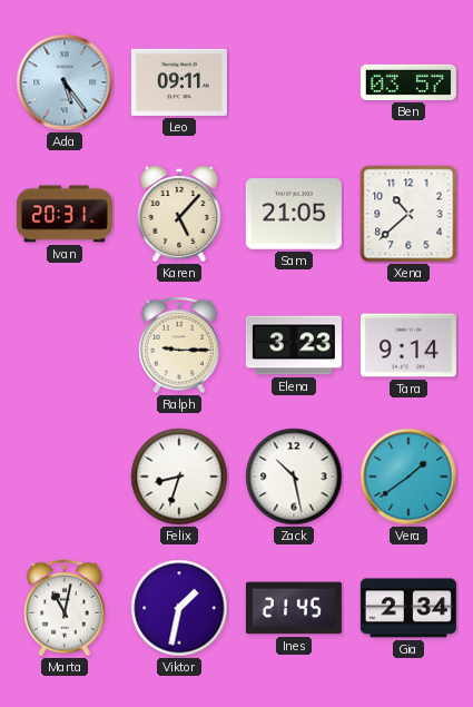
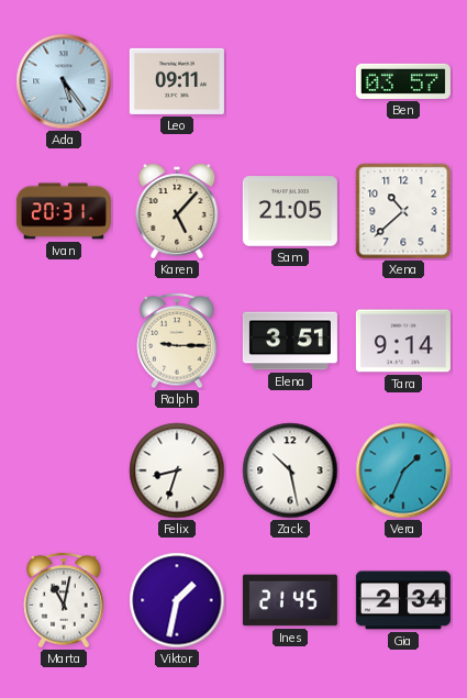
Elena: 3:23 -> 3:51 (290, 341)
Vera: 1:39 -> 1:34 (403, 470)
